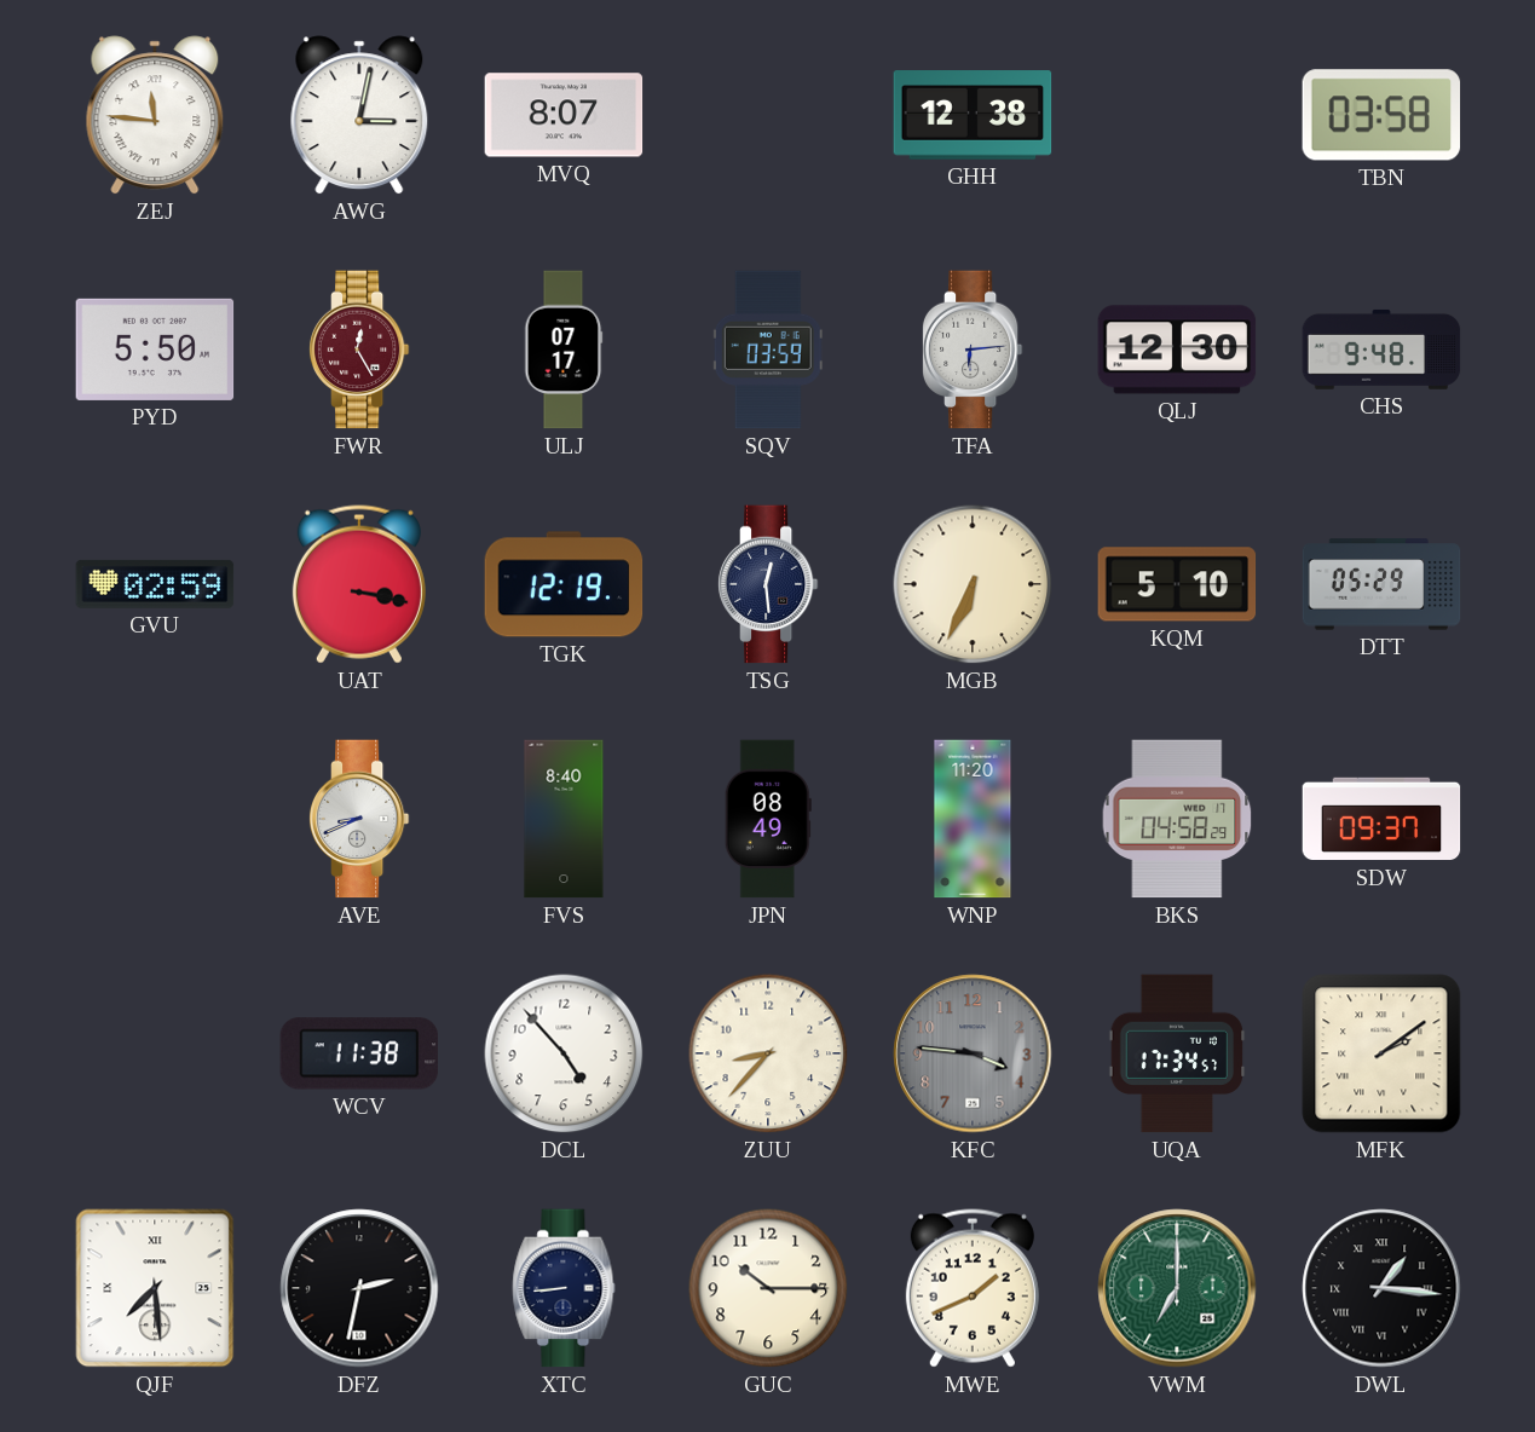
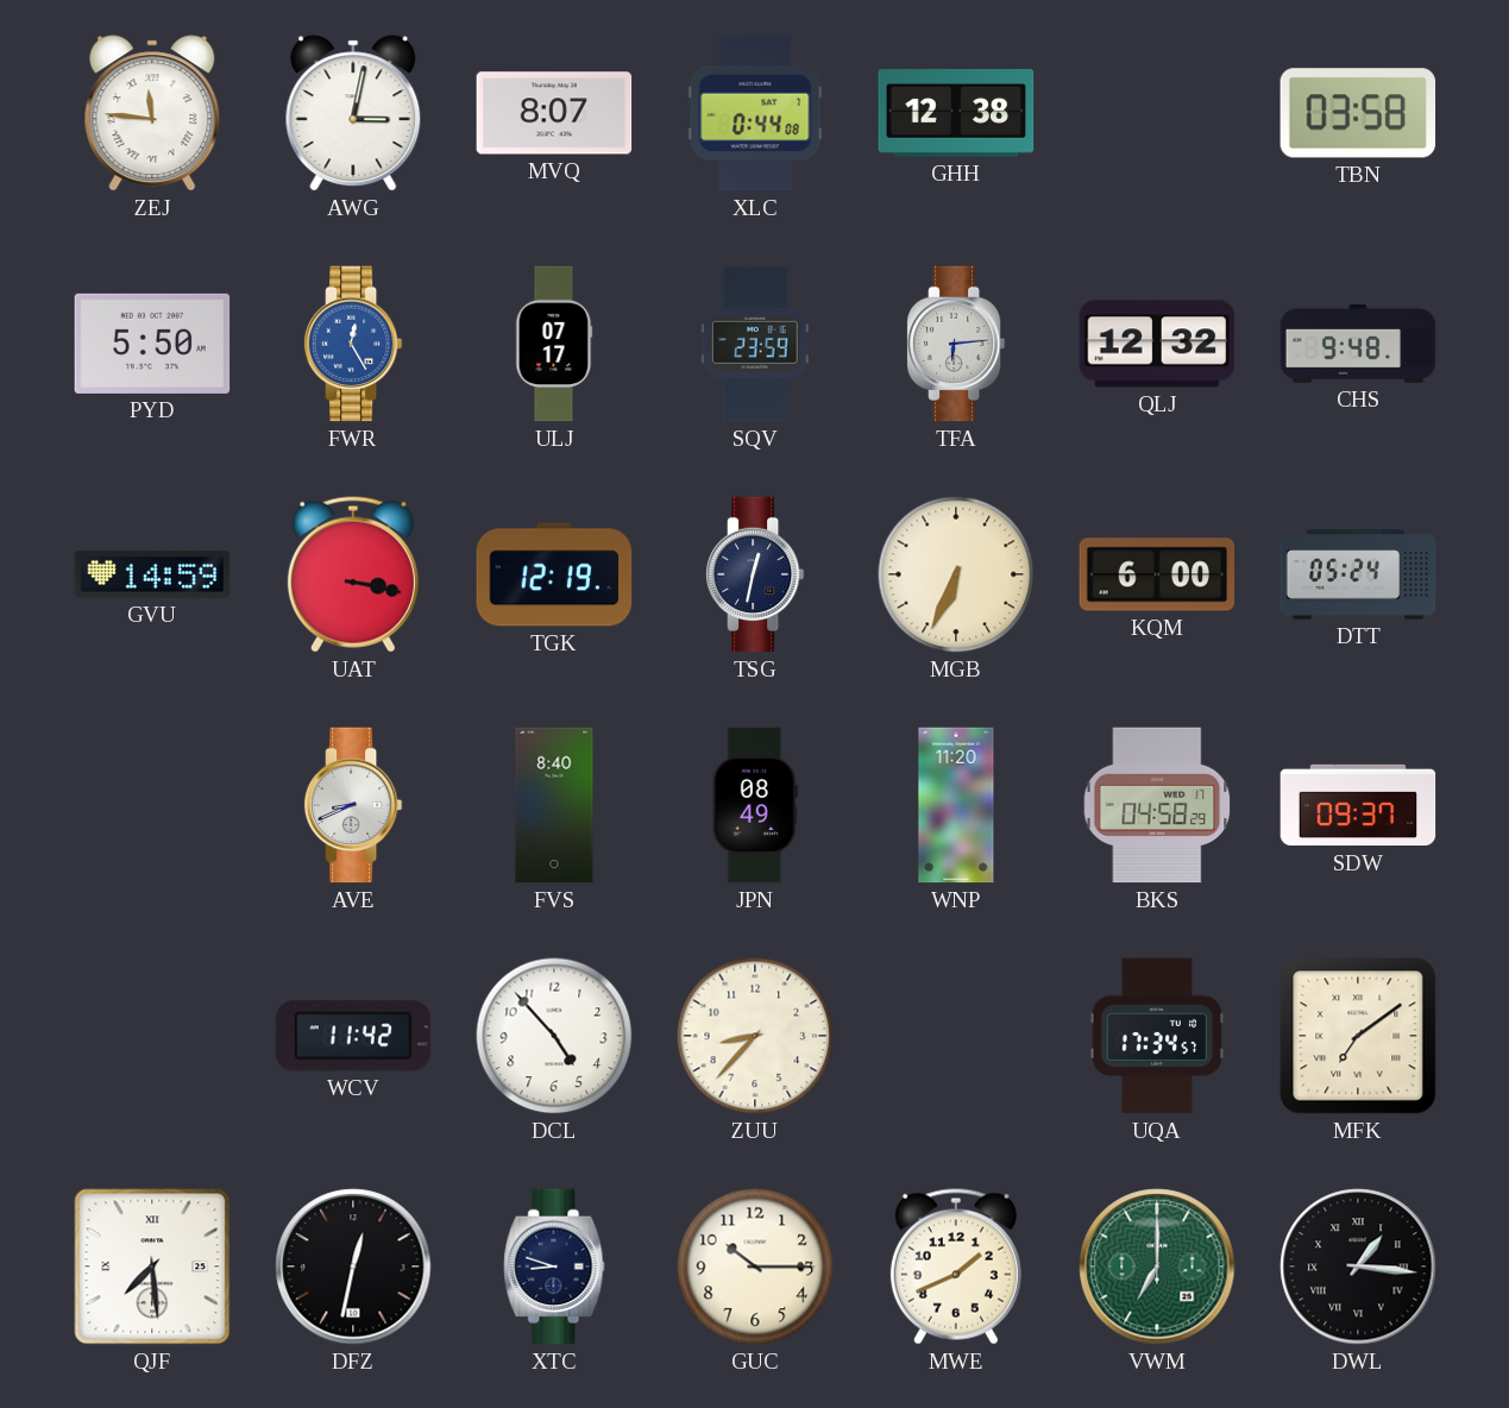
XLC: none -> 0:44 (755, 113)
FWR dial: burgundy -> blue (353, 344)
SQV: 03:59 -> 23:59 (755, 344)
QLJ: 12:30 -> 12:32 (1157, 344)
GVU: 02:59 -> 14:59 (152, 574)
TSG: 12:29 -> 12:32 (755, 574)
KQM: 5:10 -> 6:00 (1157, 574)
DTT: 05:29 -> 05:24 (1358, 574)
WCV: 11:38 -> 11:42 (353, 1036)
KFC: 3:46 -> none (973, 1053)
MFK: 2:09 -> 7:09 (1358, 1036)
DFZ: 2:32 -> 12:32 (353, 1266)
XTC: 8:44 -> 8:48 (554, 1266)
